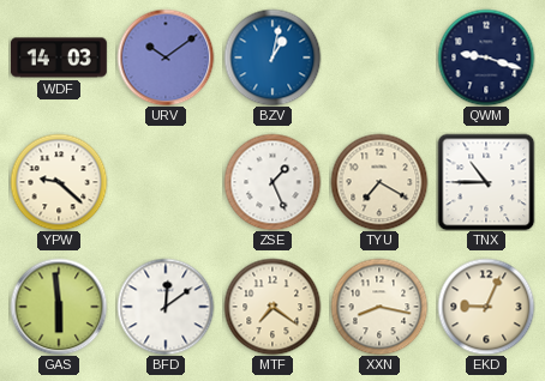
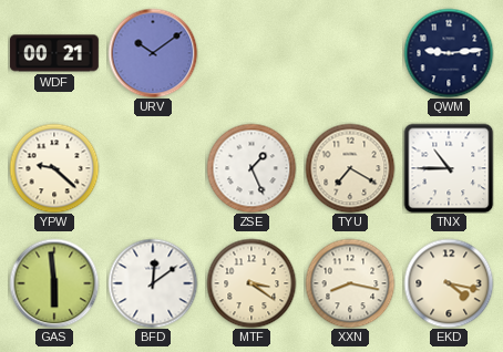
WDF: 14:03 -> 00:21 (54, 53)
BZV: 1:02 -> none (272, 58)
QWM: 9:18 -> 9:14 (449, 53)
MTF: 7:21 -> 3:21 (251, 283)
EKD: 9:04 -> 4:17 (449, 283)
